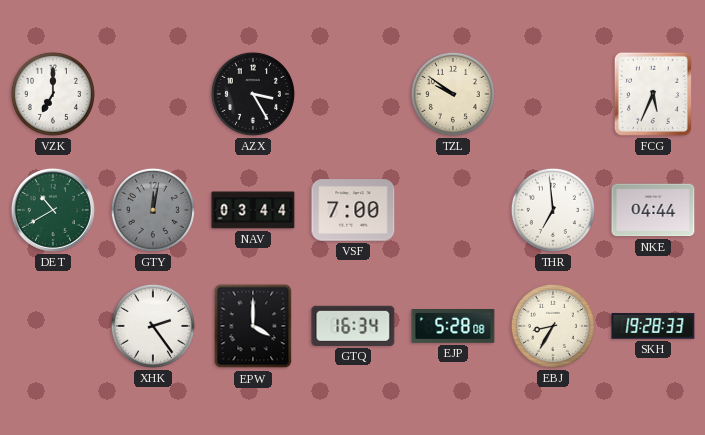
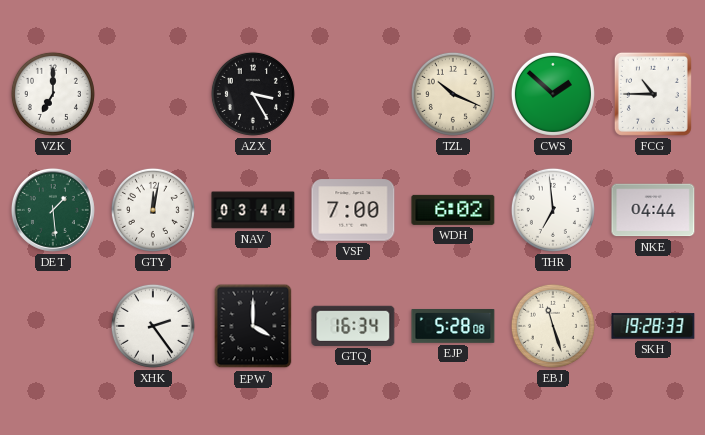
TZL: 9:51 -> 10:19 (453, 94)
CWS: none -> 1:52 (553, 94)
FCG: 5:34 -> 10:45 (653, 94)
DET: 10:40 -> 1:29 (53, 210)
GTY dial: grey -> white (153, 210)
WDH: none -> 6:02 (453, 210)
EBJ: 8:35 -> 11:27 (553, 326)
